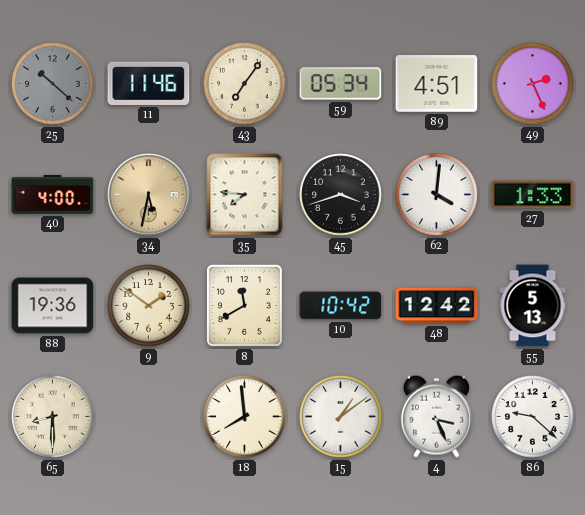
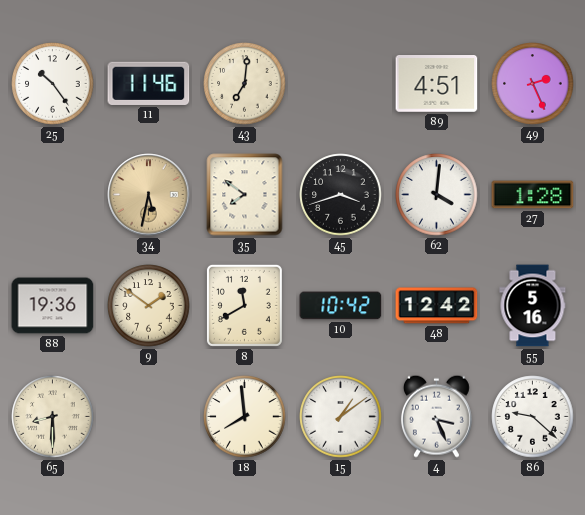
25: 10:22 -> 10:24 (53, 84)
25 dial: grey -> white (53, 84)
43: 7:06 -> 7:01 (245, 84)
59: 05:34 -> none (341, 84)
40: 4:00 -> none (53, 194)
35: 7:46 -> 7:51 (245, 195)
27: 1:33 -> 1:28 (533, 195)
55: 5:13 -> 5:16 (533, 306)
